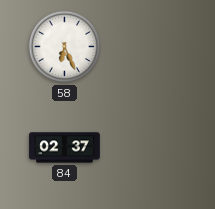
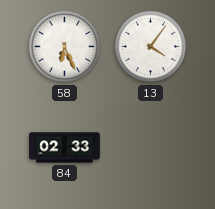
13: none -> 4:06 (151, 47)
84: 02:37 -> 02:33 (65, 148)
